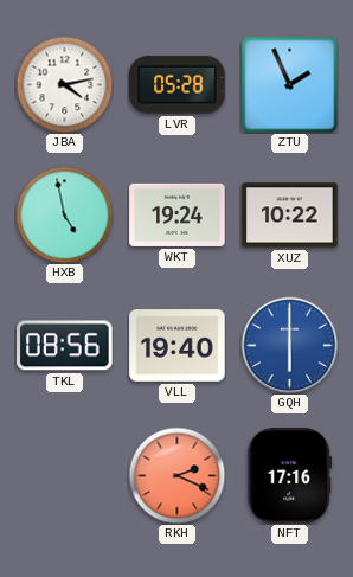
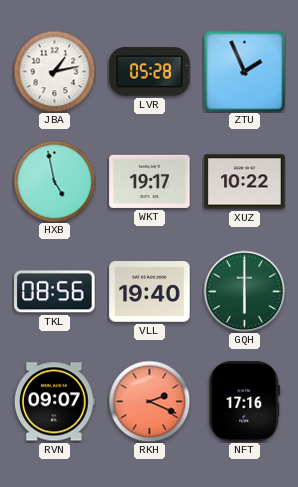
JBA: 4:13 -> 1:13 (54, 71)
WKT: 19:24 -> 19:17 (150, 181)
GQH dial: blue -> green (244, 291)
RVN: none -> 09:07 (54, 402)
